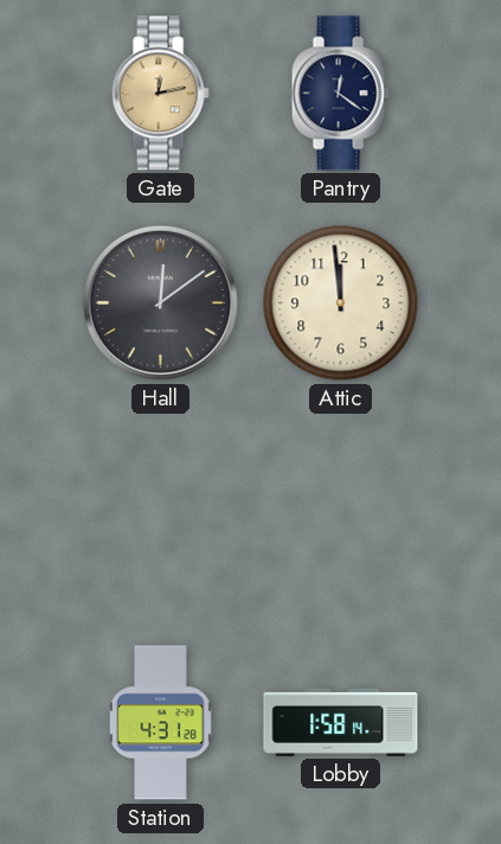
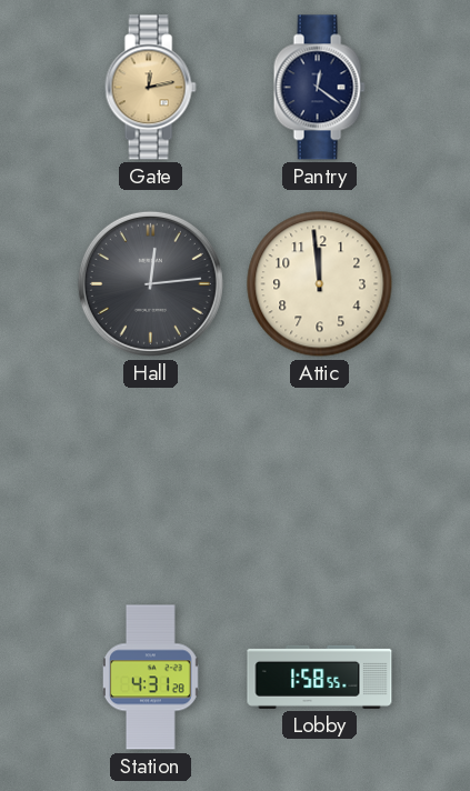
Hall: 12:09 -> 12:14 (150, 283)
Lobby: 1:58:14 -> 1:58:55 (320, 677)
